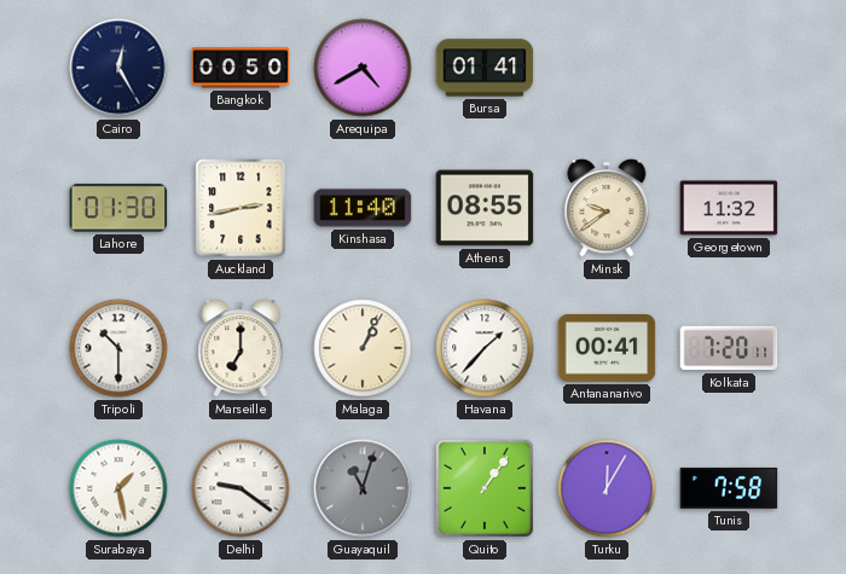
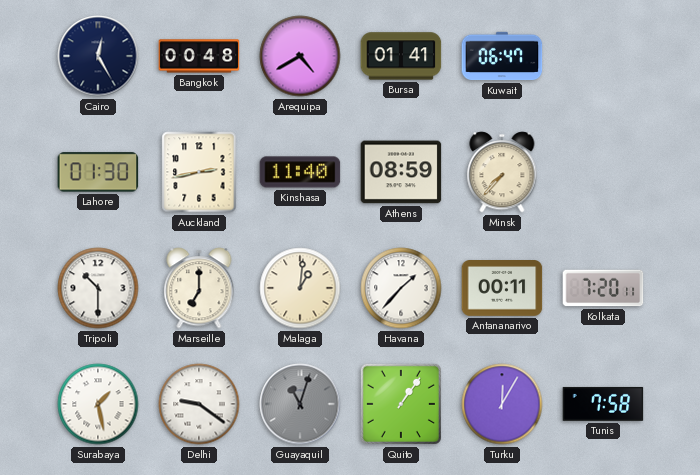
Bangkok: 00:50 -> 00:48 (199, 56)
Kuwait: none -> 06:47 (502, 56)
Athens: 08:55 -> 08:59 (401, 172)
Minsk: 9:39 -> 7:37 (502, 172)
Georgetown: 11:32 -> none (729, 208)
Malaga: 1:04 -> 1:01 (300, 288)
Antananarivo: 00:41 -> 00:11 (502, 289)
